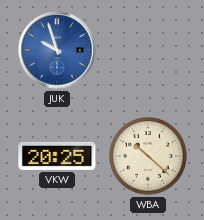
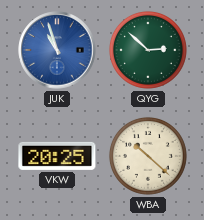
JUK: 9:57 -> 10:57 (57, 50)
QYG: none -> 2:52 (148, 50)
